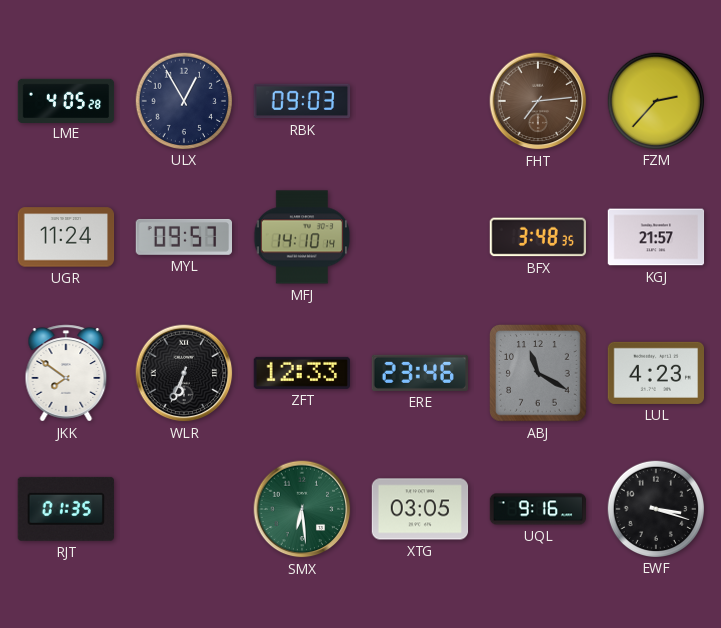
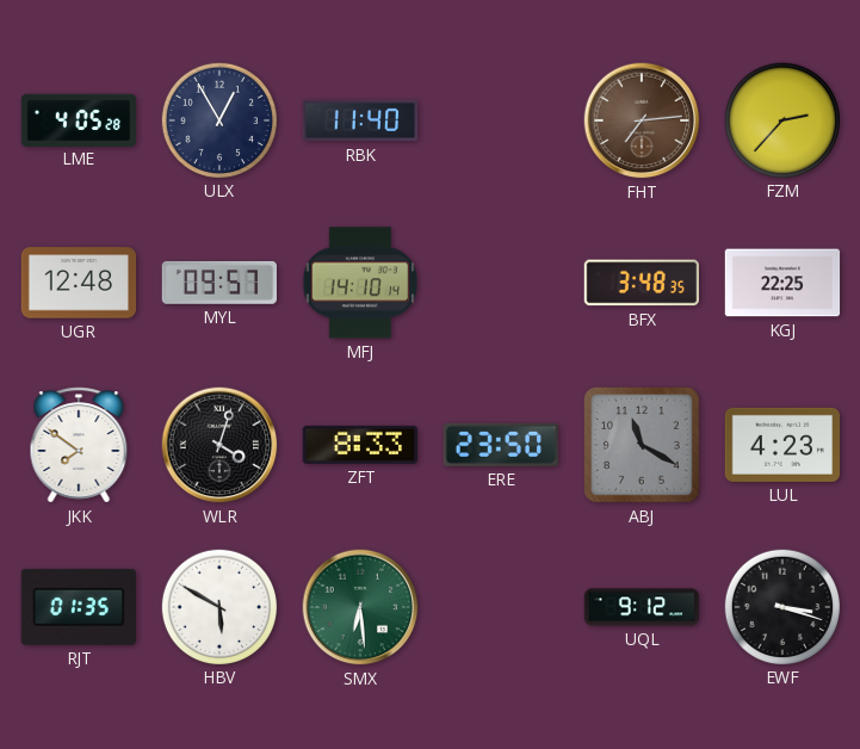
RBK: 09:03 -> 11:40 (360, 120)
UGR: 11:24 -> 12:48 (79, 283)
KGJ: 21:57 -> 22:25 (782, 283)
WLR: 6:34 -> 4:03 (219, 445)
ZFT: 12:33 -> 8:33 (359, 445)
ERE: 23:46 -> 23:50 (500, 445)
HBV: none -> 5:50 (218, 606)
XTG: 03:05 -> none (420, 509)
UQL: 9:16 -> 9:12 (642, 607)
